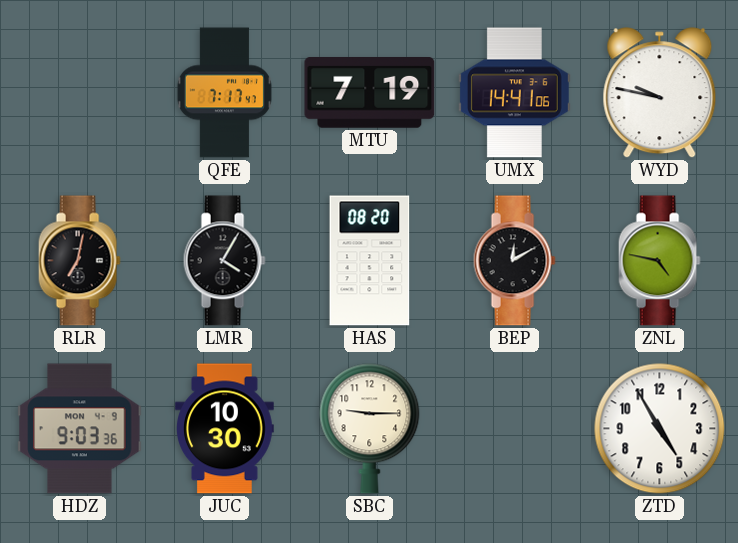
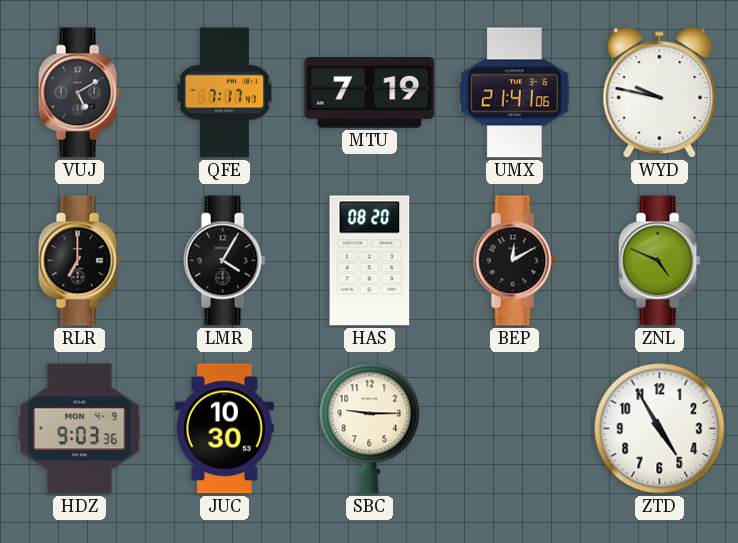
VUJ: none -> 5:10 (79, 93)
UMX: 14:41 -> 21:41 (514, 93)
RLR: 7:02 -> 7:00 (79, 261)
ZNL: 4:47 -> 4:49 (659, 261)
